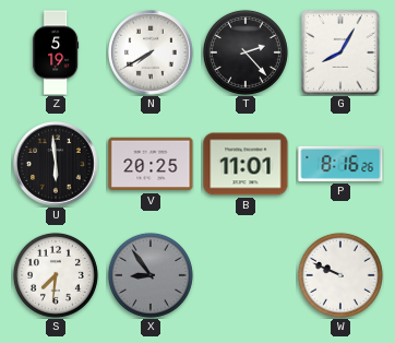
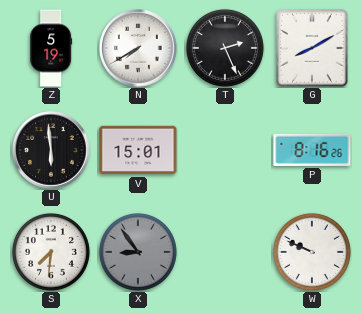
T: 2:23 -> 2:26 (225, 48)
G: 8:05 -> 8:10 (312, 48)
V: 20:25 -> 15:01 (138, 150)
B: 11:01 -> none (246, 164)
